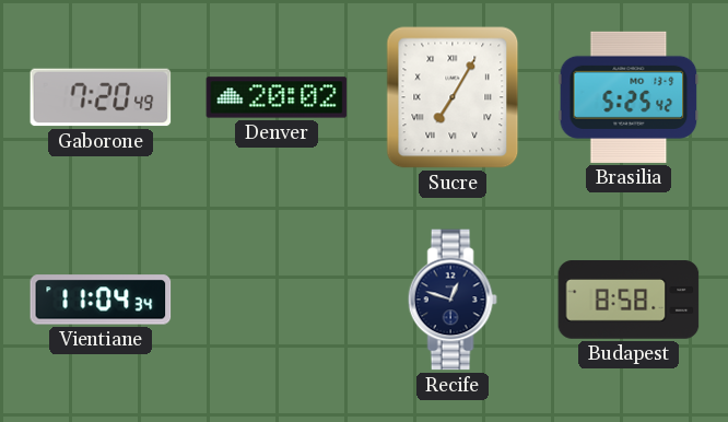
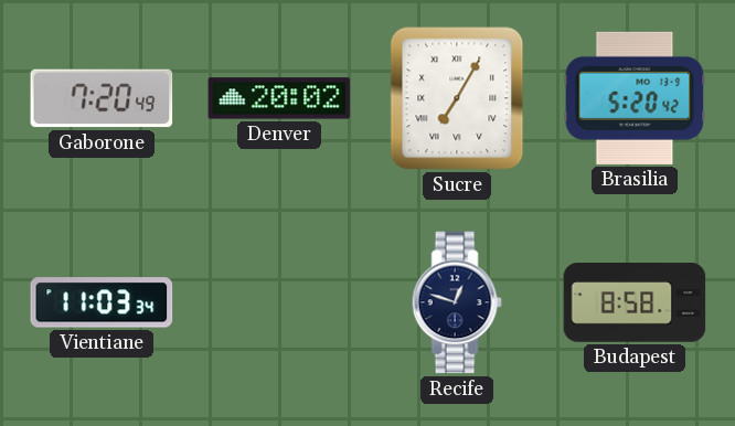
Brasilia: 5:25 -> 5:20 (635, 98)
Vientiane: 11:04 -> 11:03 (102, 302)
